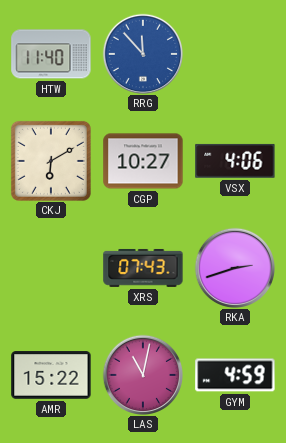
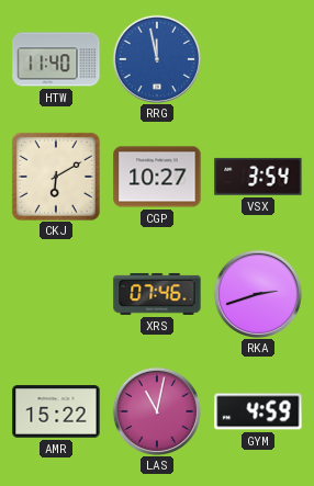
RRG: 11:53 -> 11:58 (156, 58)
VSX: 4:06 -> 3:54 (258, 177)
XRS: 07:43 -> 07:46 (157, 294)
